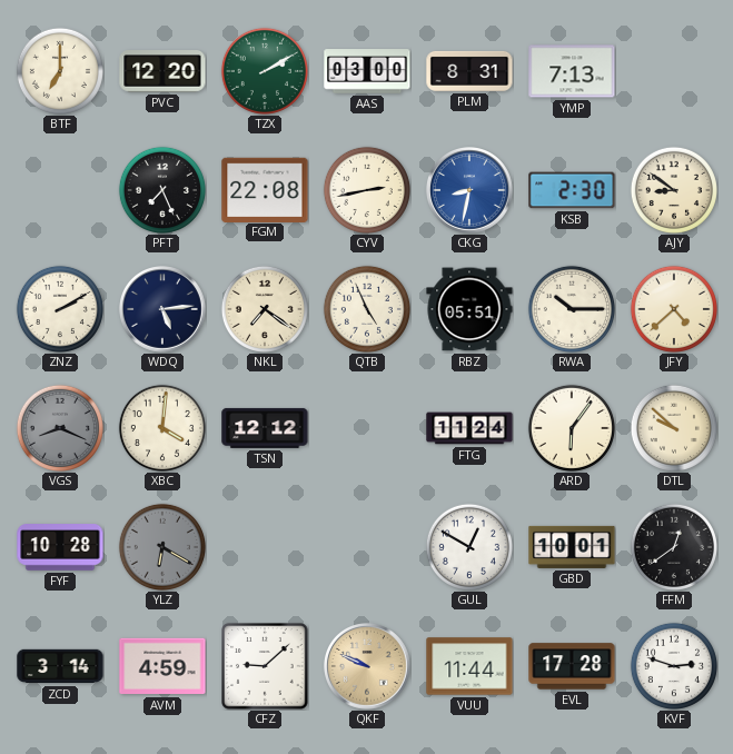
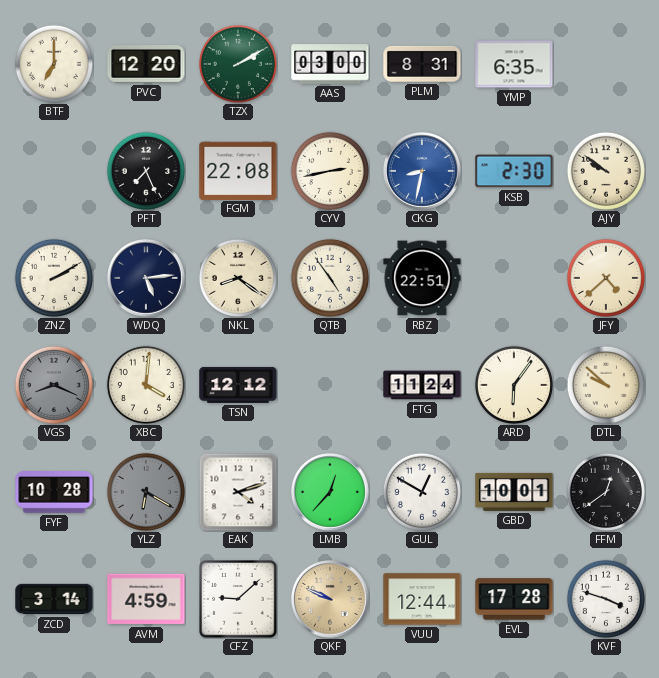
YMP: 7:13 -> 6:35 (514, 64)
AJY: 8:51 -> 9:51 (606, 171)
NKL: 7:21 -> 8:21 (238, 278)
QTB: 4:56 -> 4:54 (330, 278)
RBZ: 05:51 -> 22:51 (422, 278)
RWA: 10:15 -> none (572, 309)
EAK: none -> 4:12 (238, 492)
LMB: none -> 12:37 (331, 493)
VUU: 11:44 -> 12:44 (422, 599)
KVF: 2:48 -> 3:48 (606, 599)
